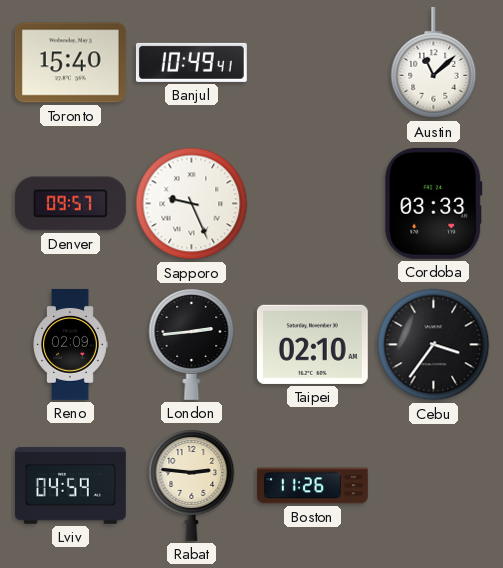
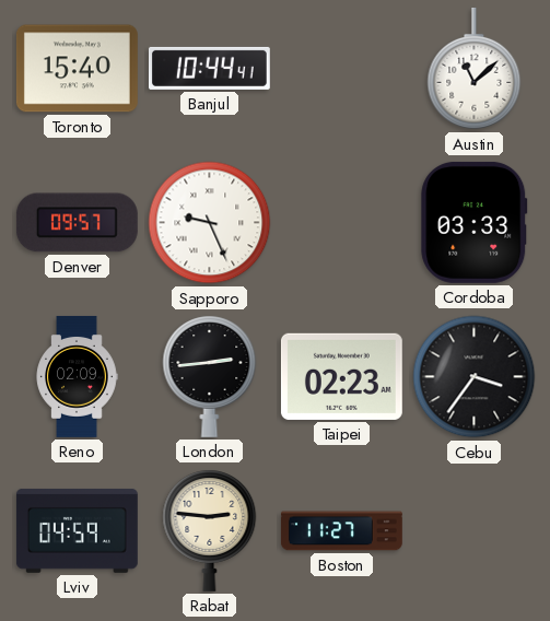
Banjul: 10:49 -> 10:44 (209, 68)
Taipei: 02:10 -> 02:23 (341, 376)
Boston: 11:26 -> 11:27 (341, 531)
